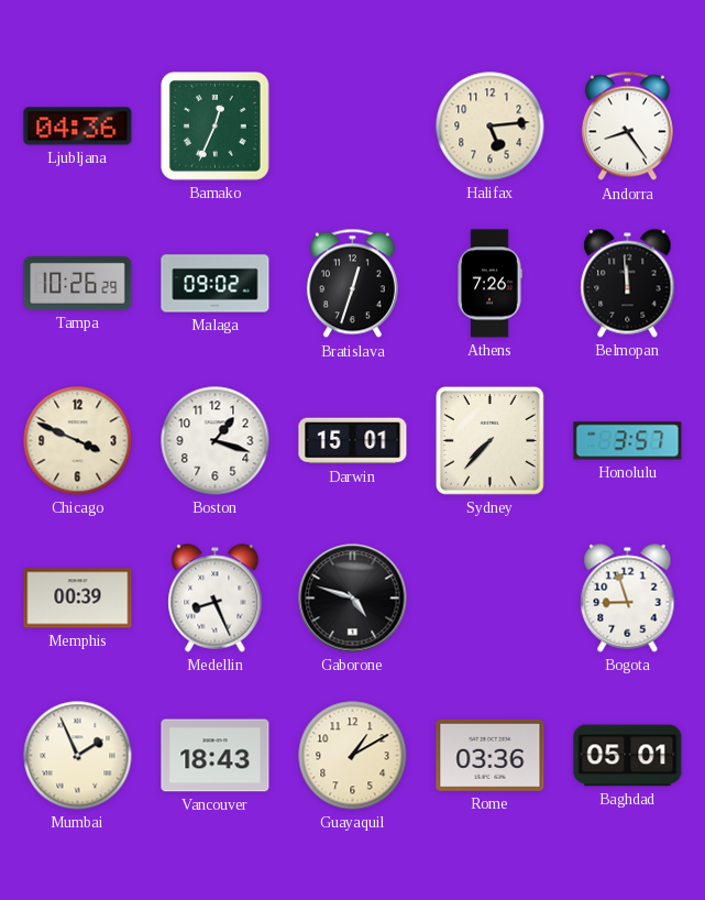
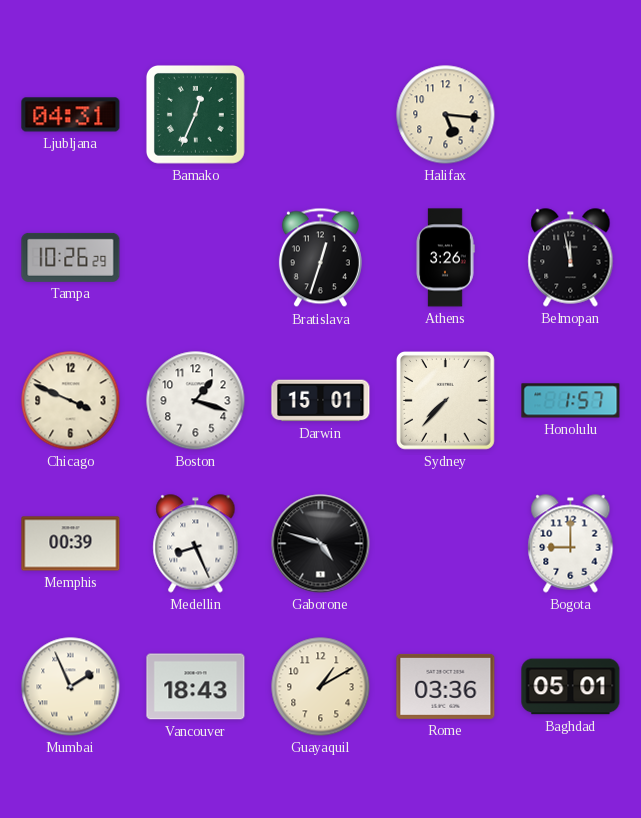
Ljubljana: 04:36 -> 04:31 (71, 115)
Halifax: 5:14 -> 5:16 (446, 115)
Andorra: 8:24 -> none (627, 127)
Malaga: 09:02 -> none (216, 284)
Athens: 7:26 -> 3:26 (445, 258)
Belmopan: 11:59 -> 11:58 (571, 258)
Honolulu: 3:57 -> 1:57 (571, 401)
Bogota: 8:57 -> 9:00 (571, 544)
